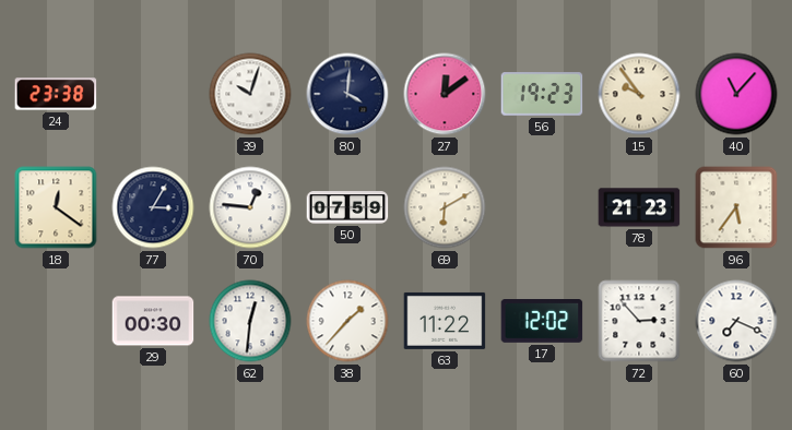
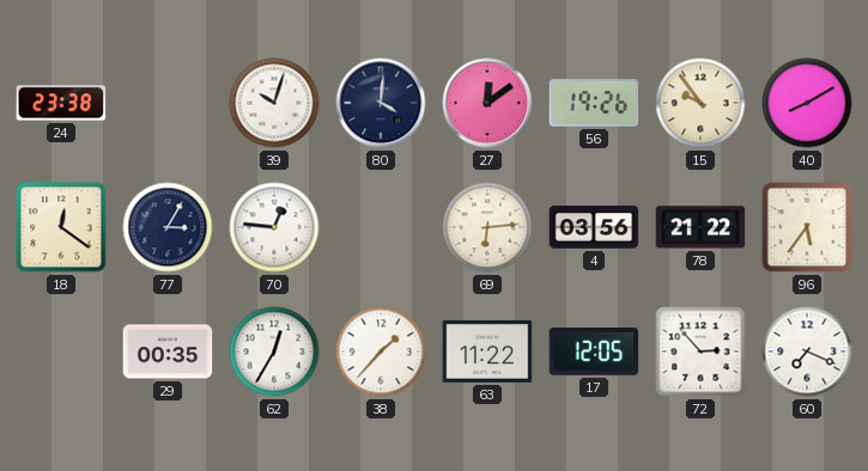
56: 19:23 -> 19:26 (594, 103)
40: 11:07 -> 8:10 (807, 103)
50: 07:59 -> none (347, 207)
69: 6:10 -> 6:14 (487, 227)
4: none -> 03:56 (594, 227)
78: 21:23 -> 21:22 (700, 227)
29: 00:30 -> 00:35 (168, 351)
62: 12:31 -> 12:35 (274, 351)
17: 12:02 -> 12:05 (594, 353)
